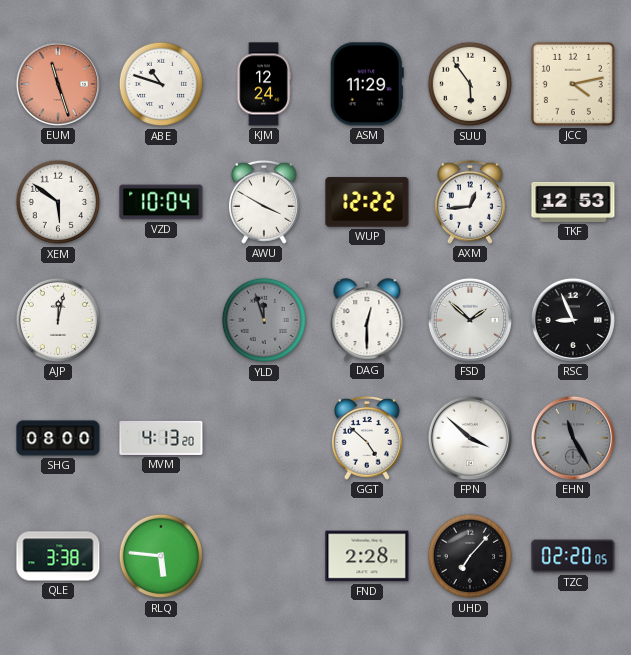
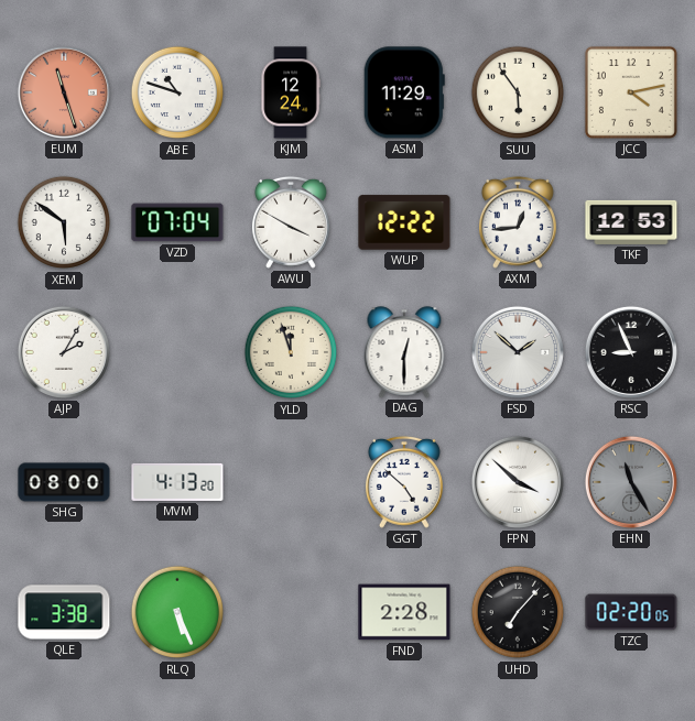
VZD: 10:04 -> 07:04 (177, 222)
AJP: 12:02 -> 2:05 (64, 352)
YLD dial: grey -> cream (291, 352)
RLQ: 5:46 -> 5:26 (177, 612)
